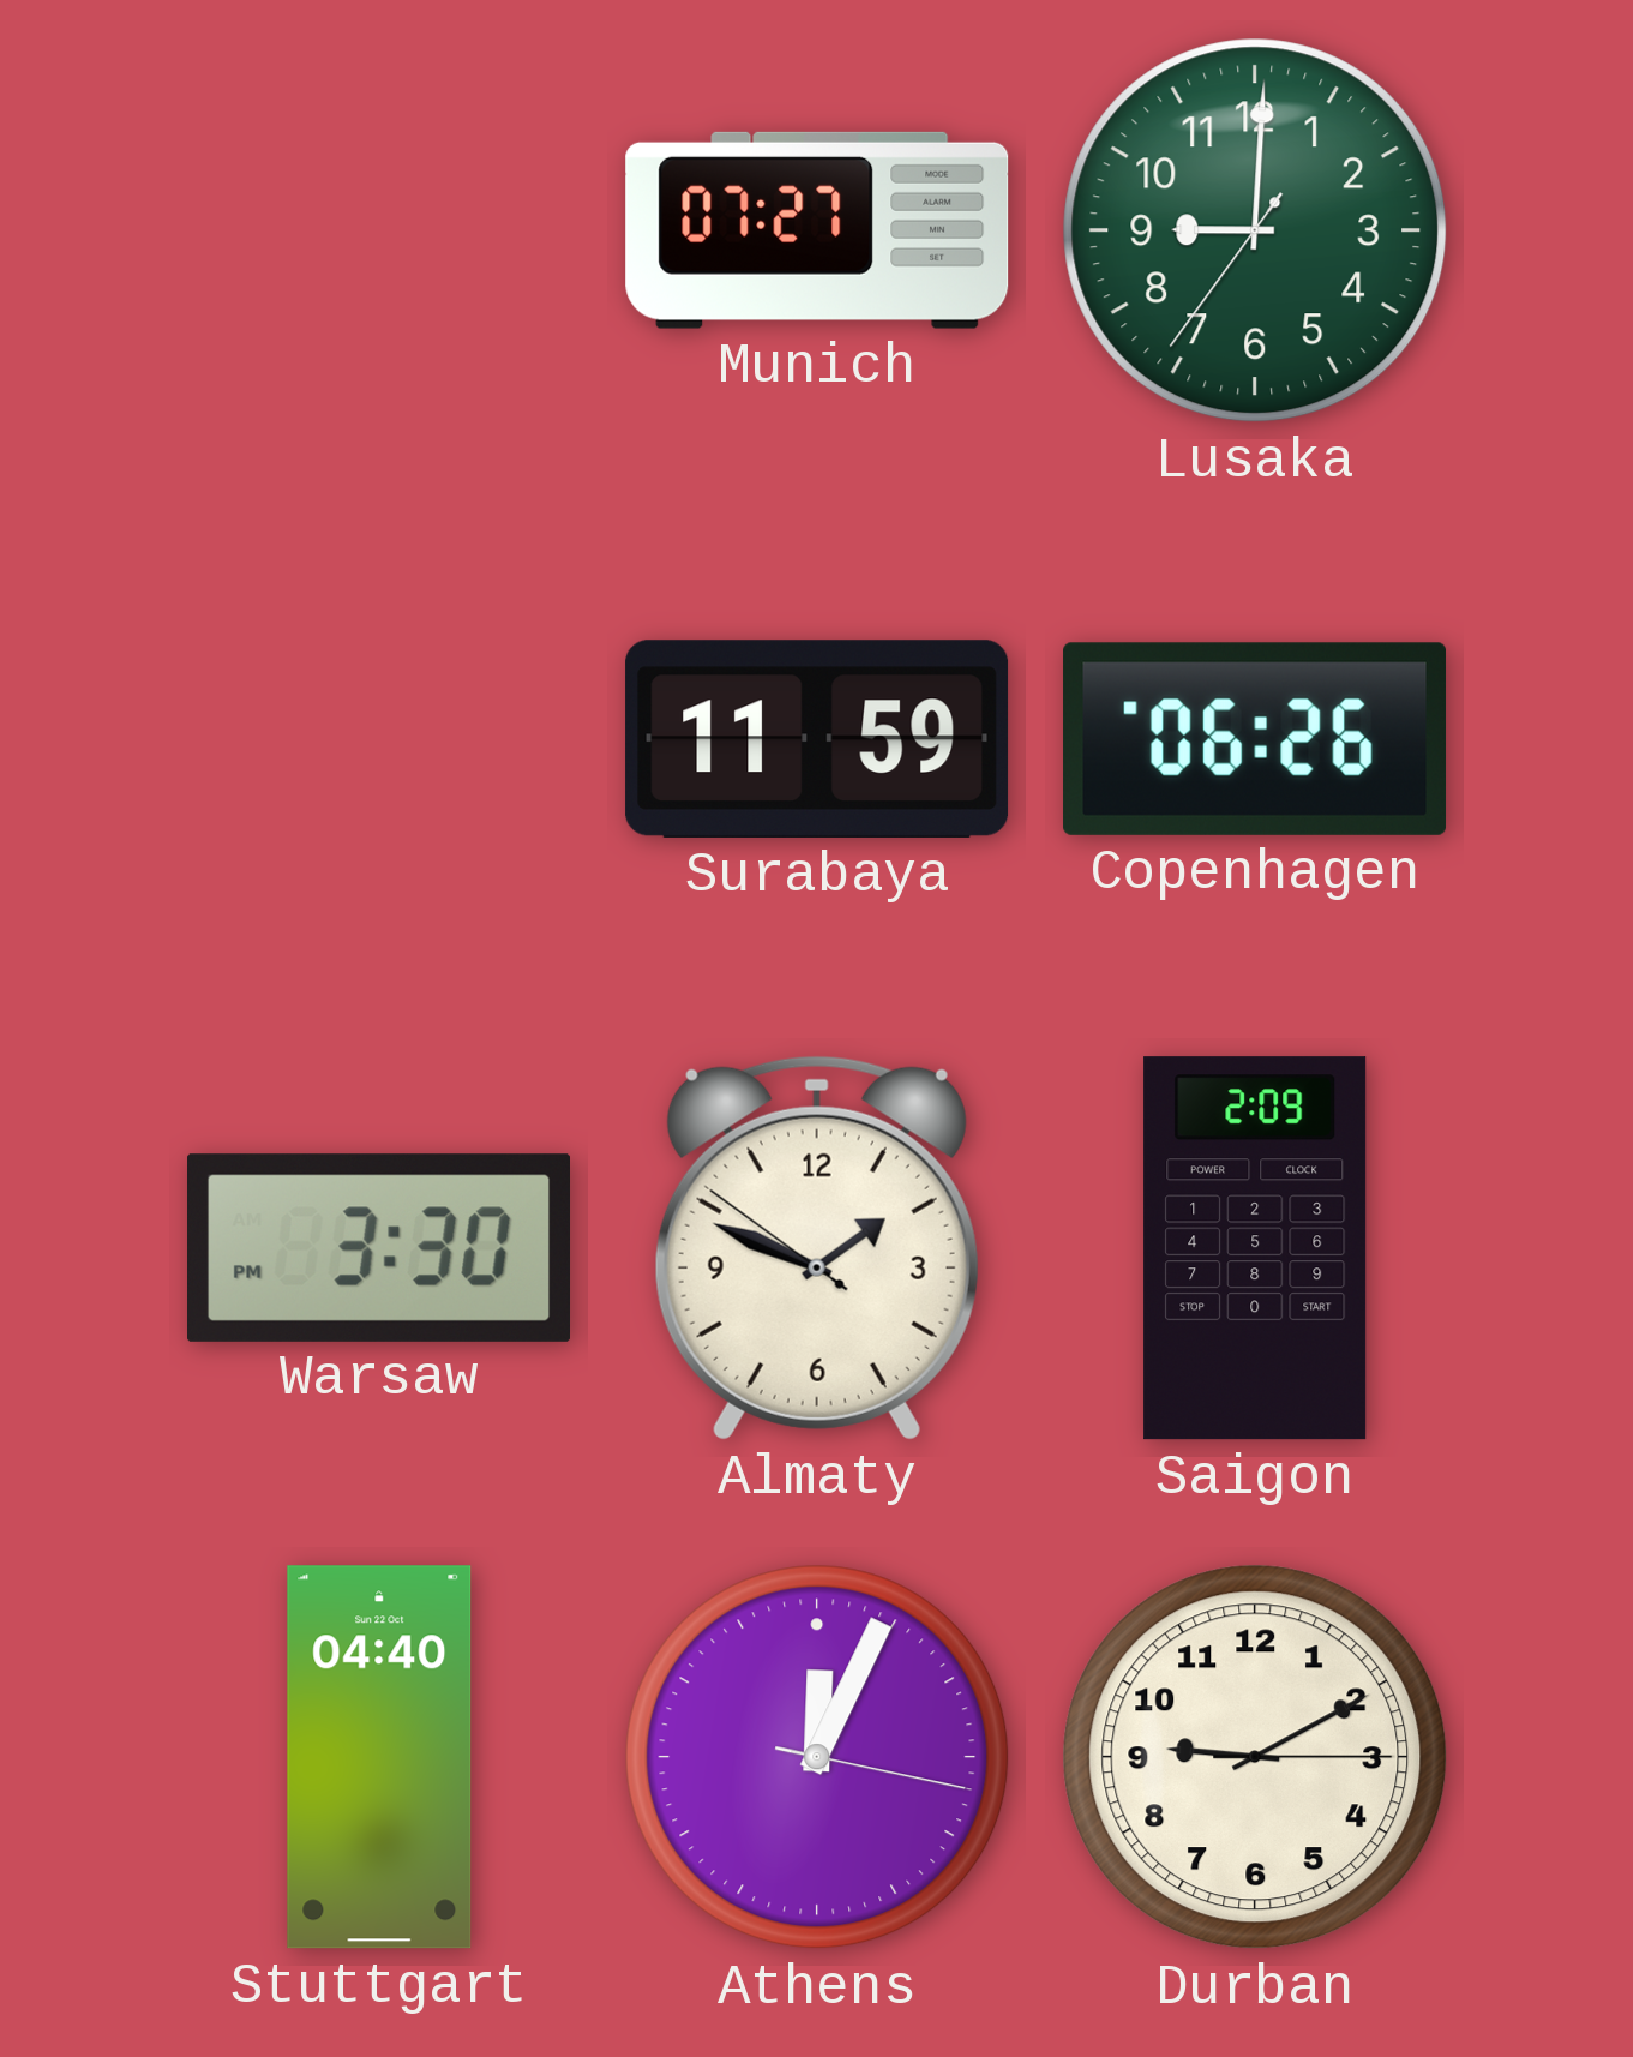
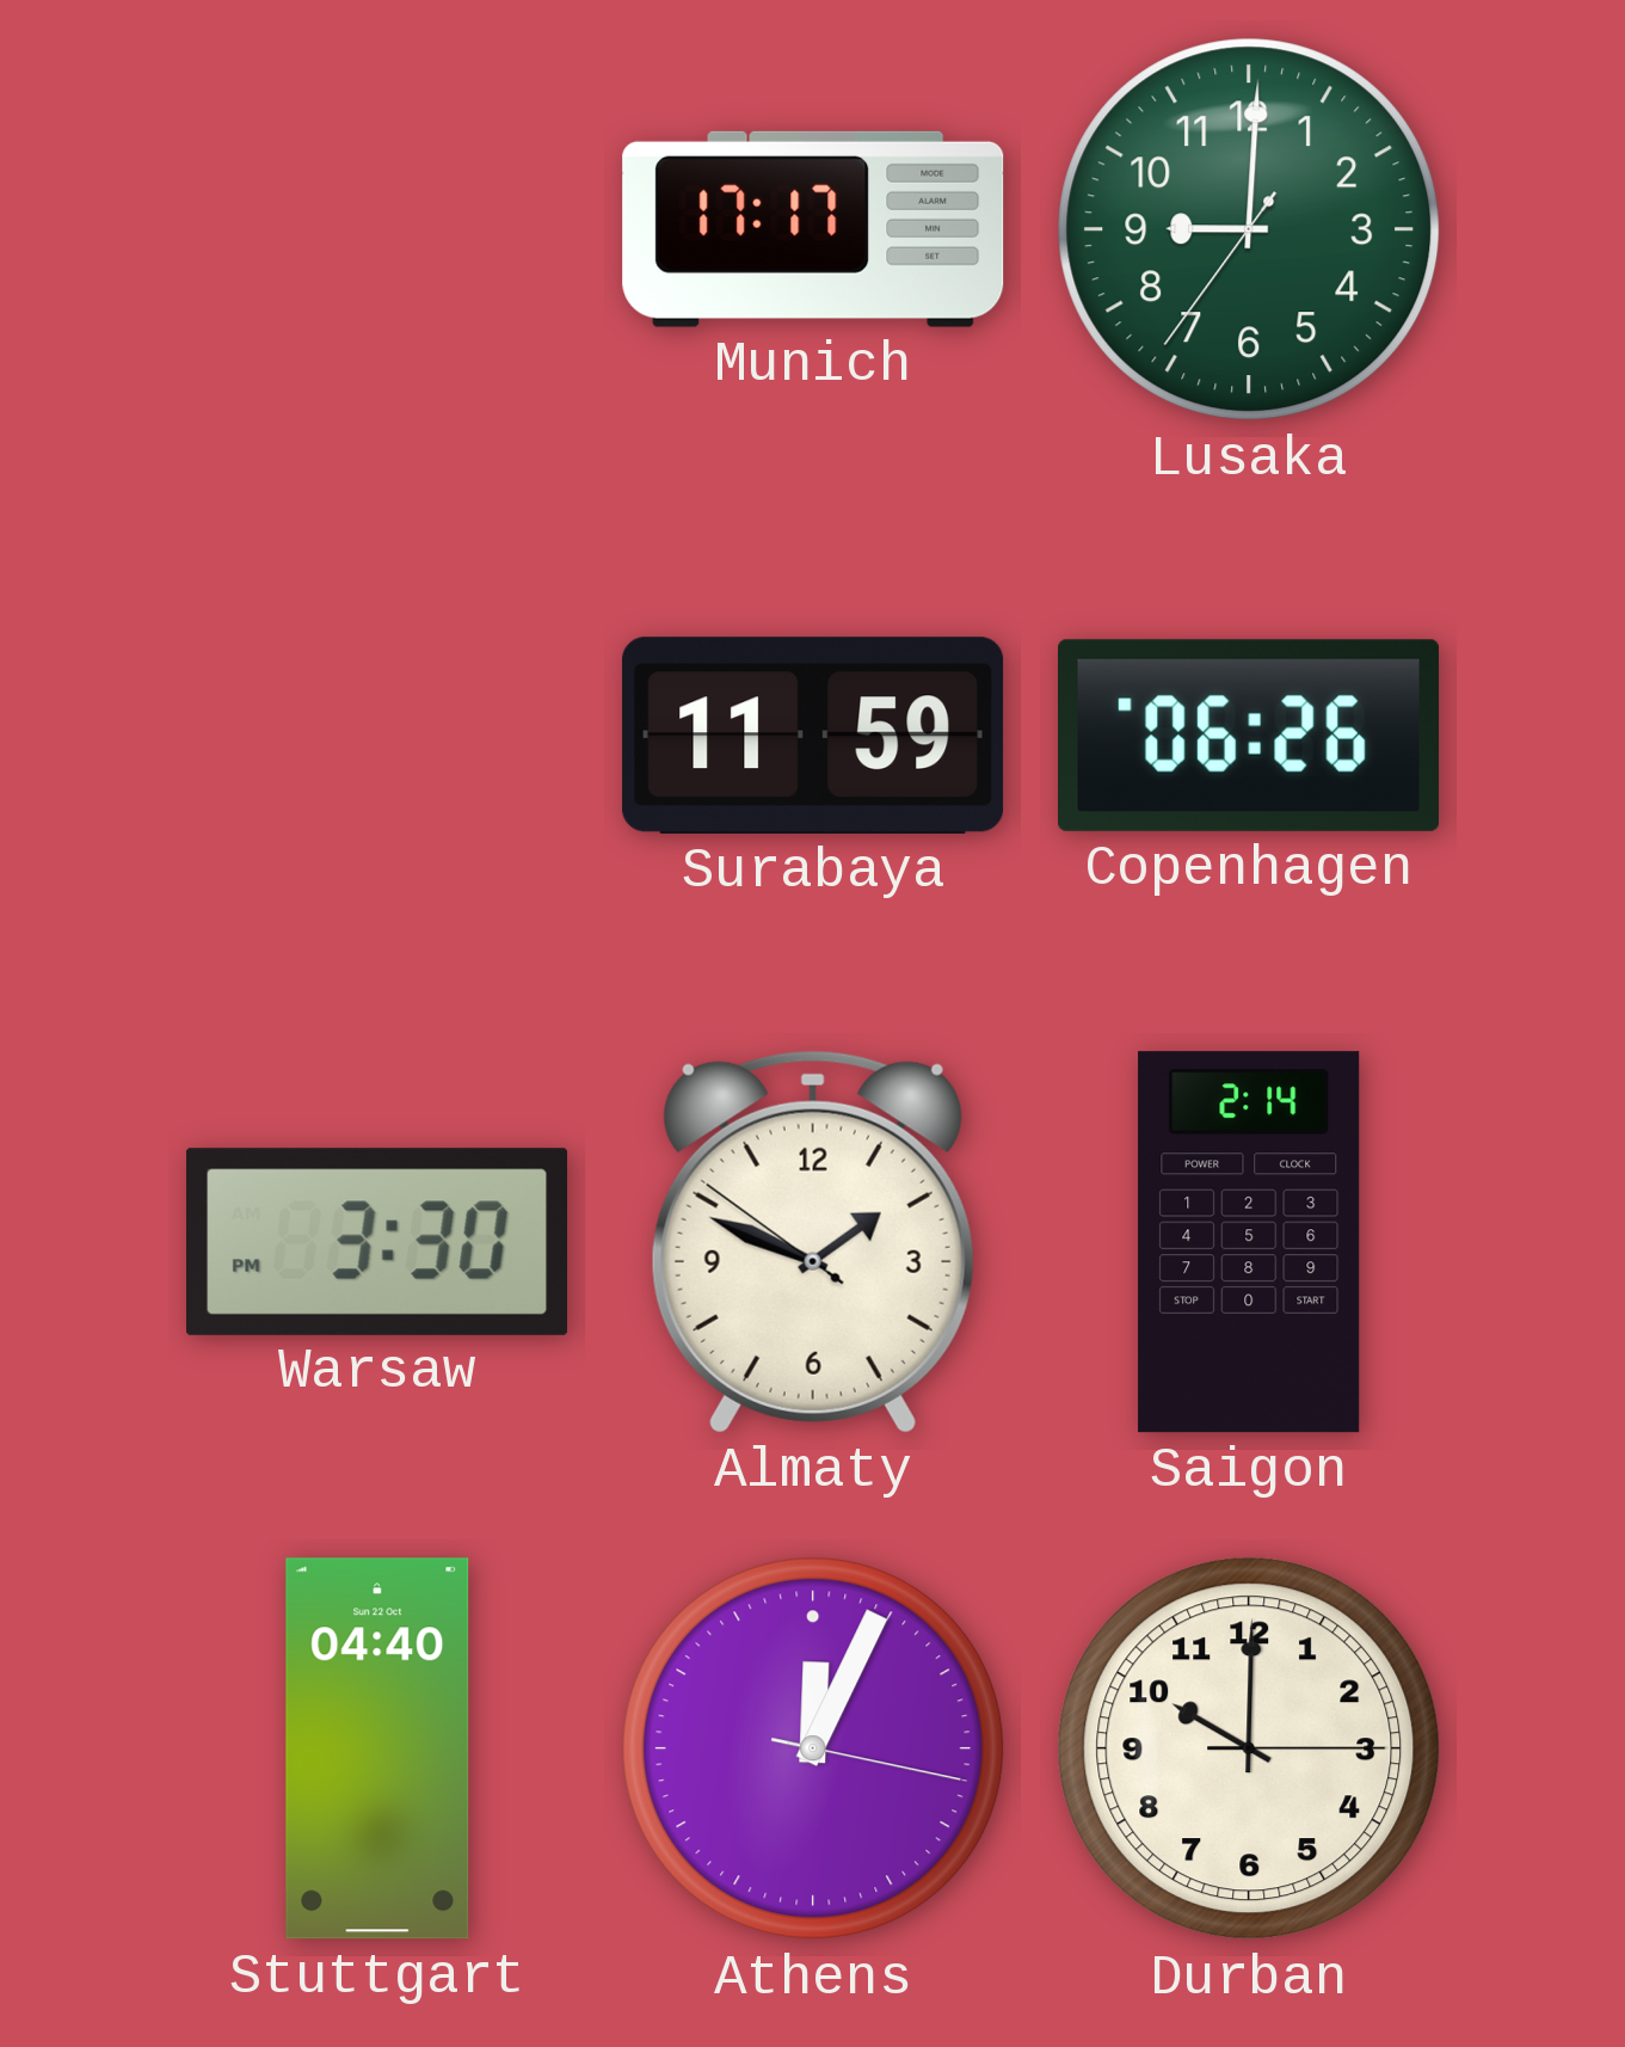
Munich: 07:27 -> 17:17 (813, 229)
Saigon: 2:09 -> 2:14 (1249, 1242)
Durban: 9:10 -> 10:00 (1249, 1748)
